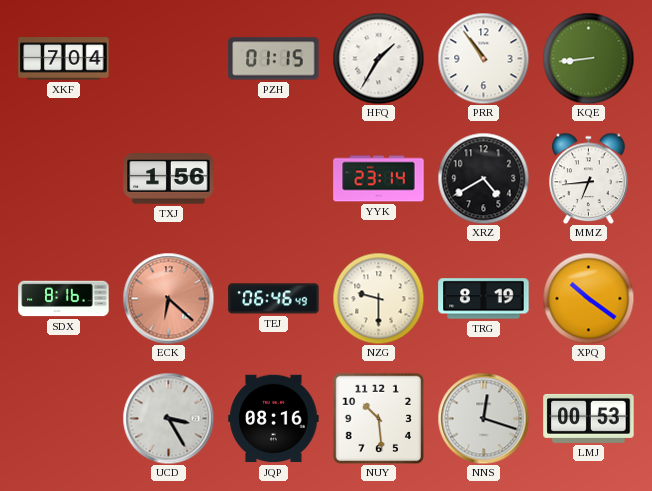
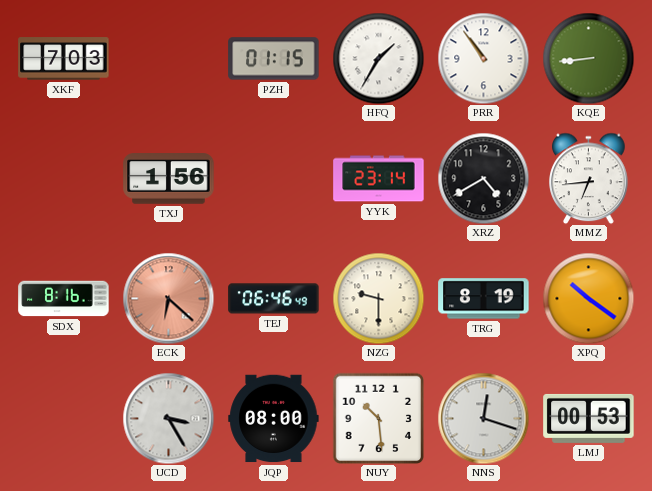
XKF: 7:04 -> 7:03 (64, 59)
JQP: 08:16 -> 08:00 (274, 419)
